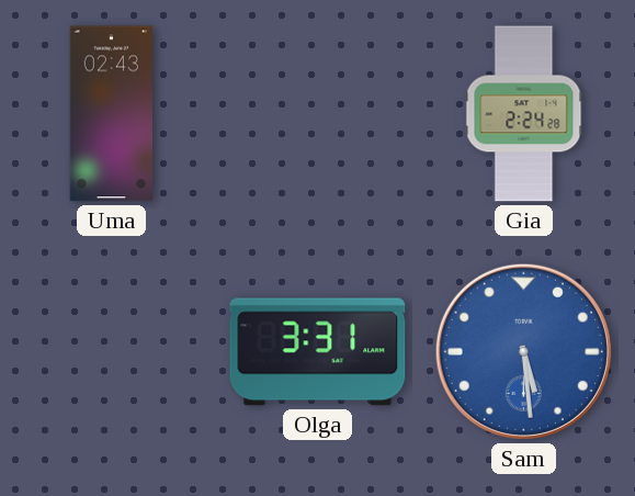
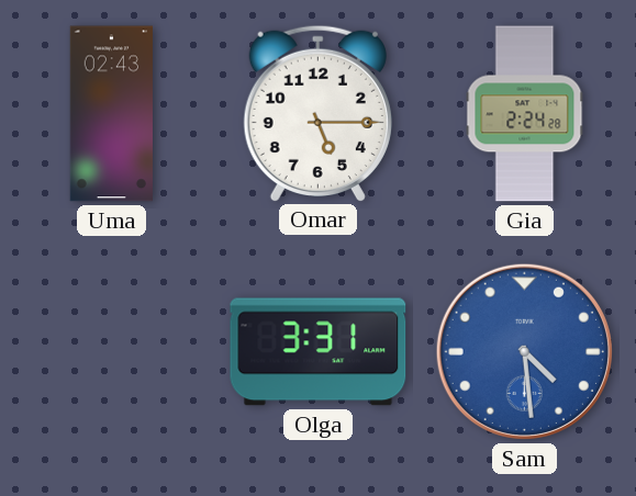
Omar: none -> 5:15 (317, 113)
Sam: 5:29 -> 4:29 (524, 351)
